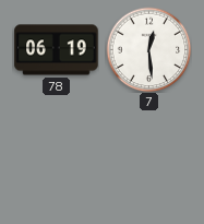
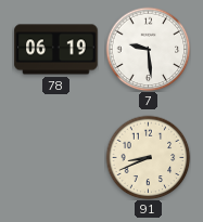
7: 12:29 -> 9:29 (148, 49)
91: none -> 8:41 (148, 157)
